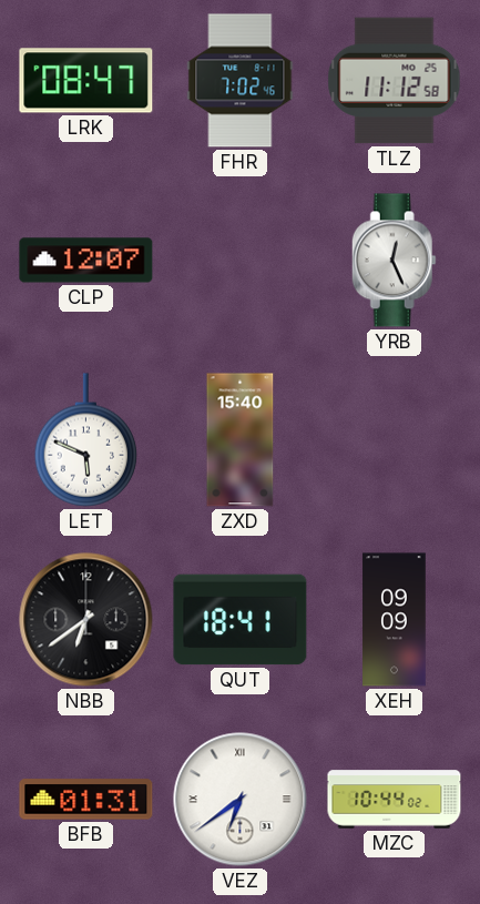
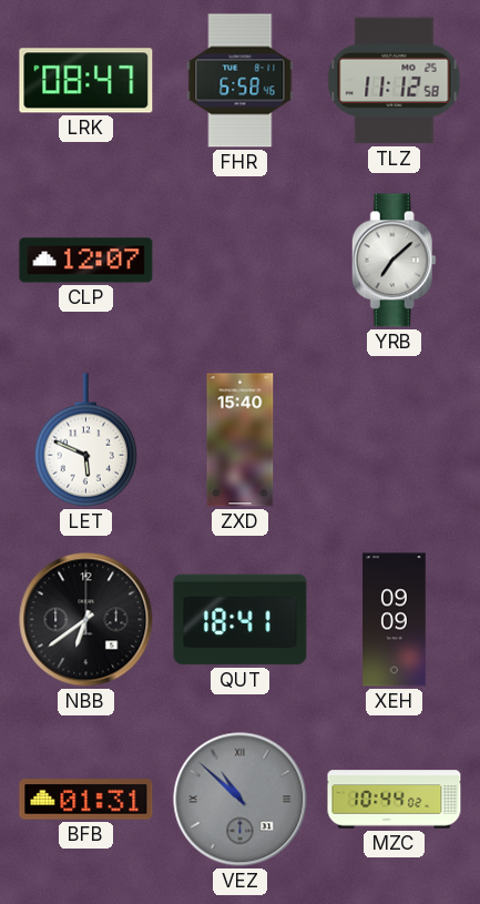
FHR: 7:02 -> 6:58 (241, 81)
YRB: 12:26 -> 7:08 (394, 261)
VEZ: 6:39 -> 10:52 (241, 800)
VEZ dial: white -> grey (241, 800)
